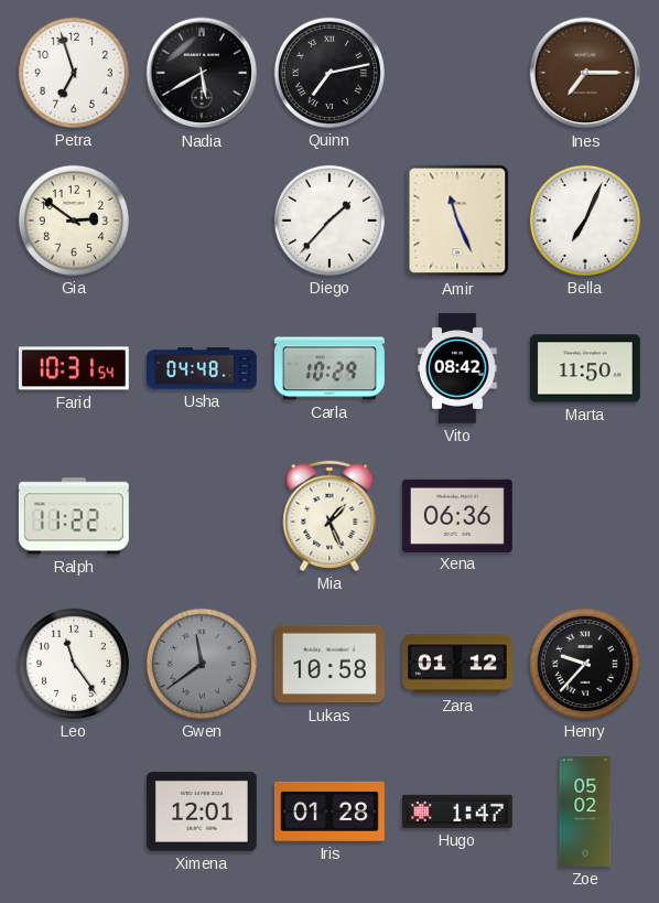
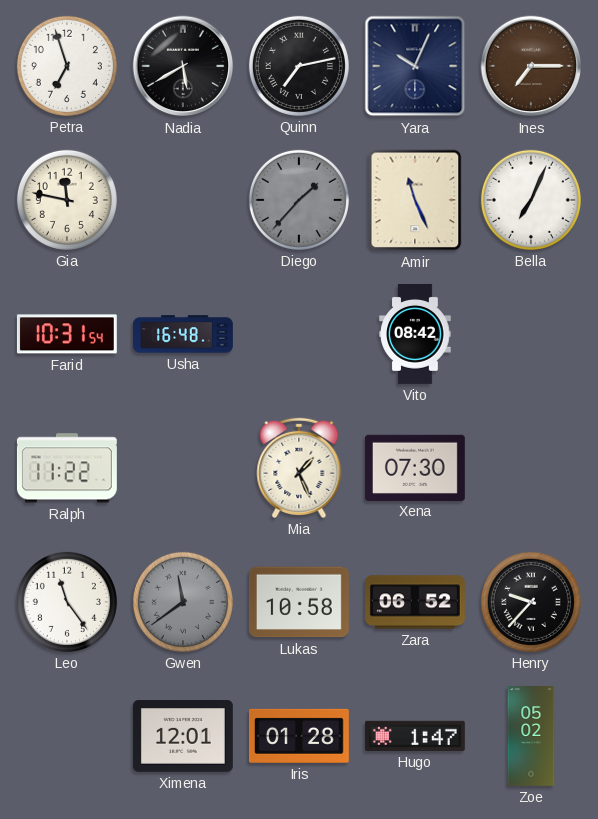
Yara: none -> 10:04 (415, 66)
Gia: 2:51 -> 11:47 (67, 200)
Diego dial: white -> grey (299, 200)
Usha: 04:48 -> 16:48 (184, 334)
Carla: 10:29 -> none (329, 368)
Marta: 11:50 -> none (585, 368)
Xena: 06:36 -> 07:30 (415, 467)
Zara: 01:12 -> 06:52 (416, 602)
